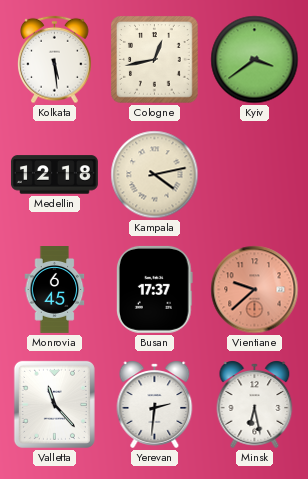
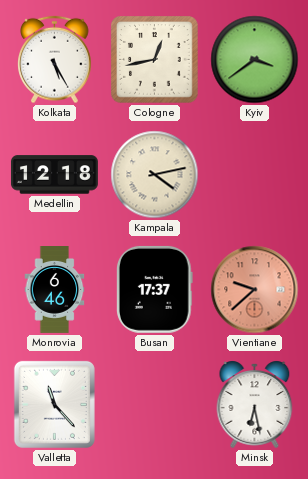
Kolkata: 5:29 -> 5:25 (55, 60)
Monrovia: 6:45 -> 6:46 (55, 290)
Yerevan: 2:31 -> none (155, 404)
